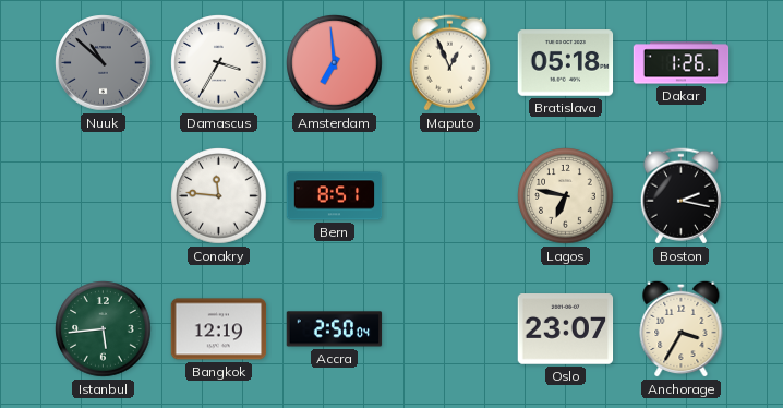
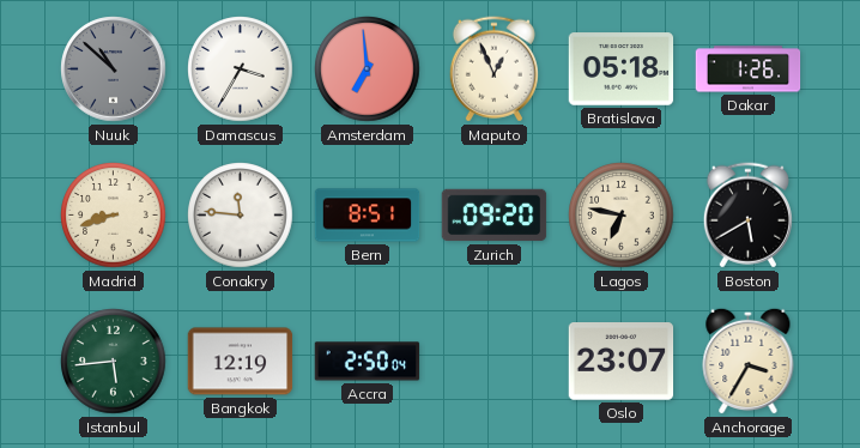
Madrid: none -> 8:42 (114, 216)
Zurich: none -> 09:20 (495, 216)
Boston: 2:17 -> 5:40 (747, 216)
